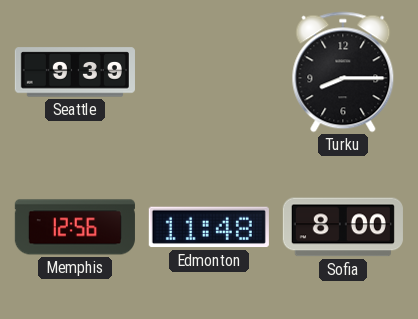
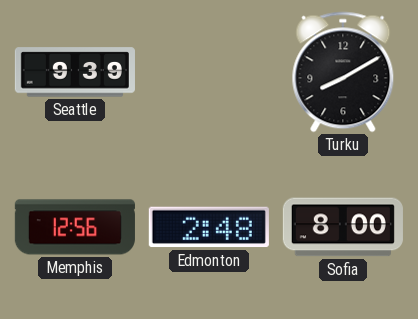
Turku: 8:15 -> 8:10 (343, 72)
Edmonton: 11:48 -> 2:48 (209, 227)
